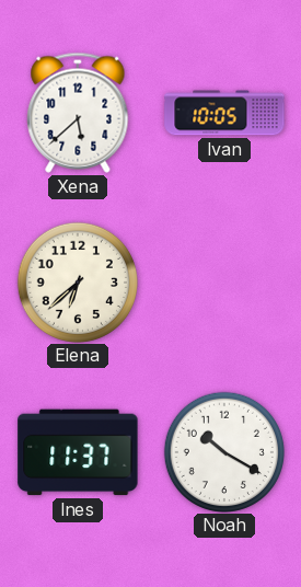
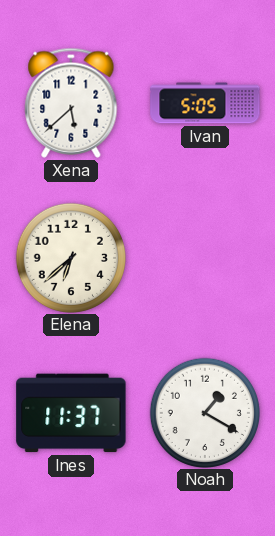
Ivan: 10:05 -> 5:05 (205, 103)
Noah: 10:20 -> 1:20 (204, 412)
